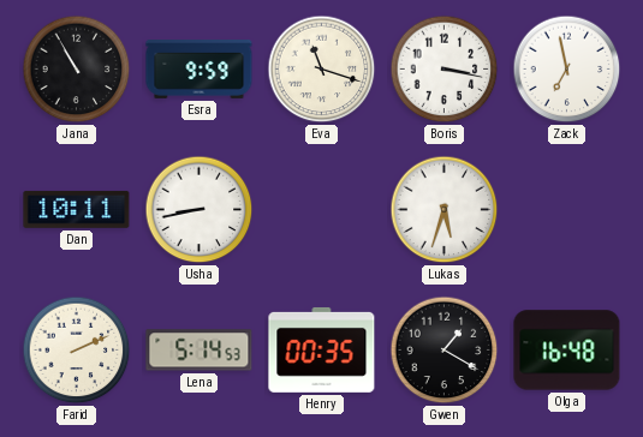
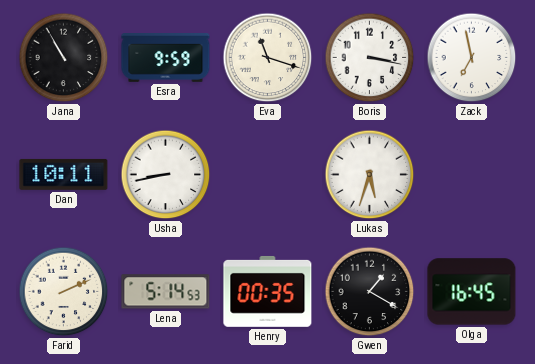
Olga: 16:48 -> 16:45 (472, 292)
